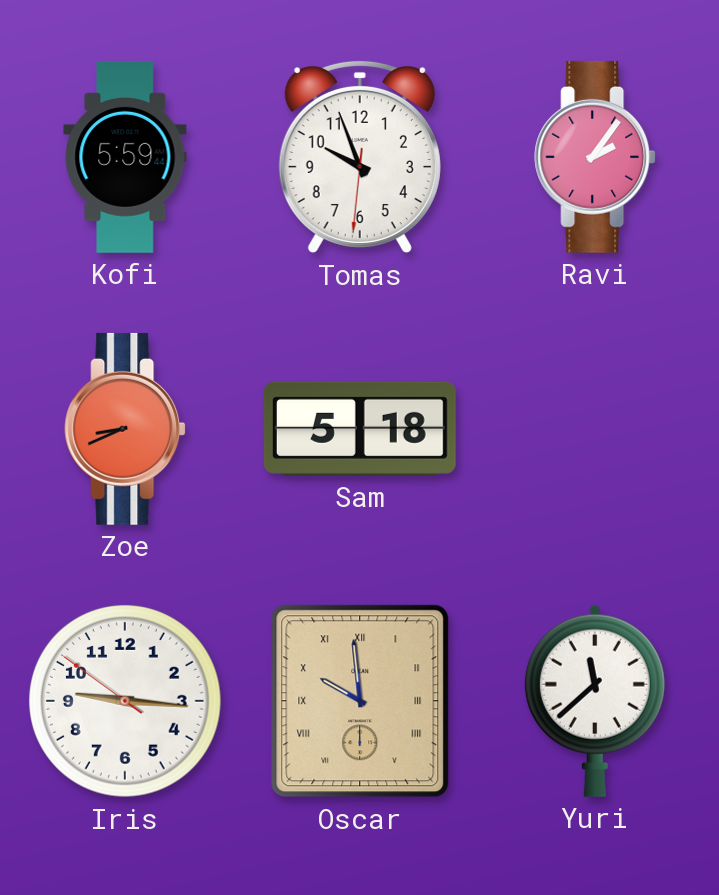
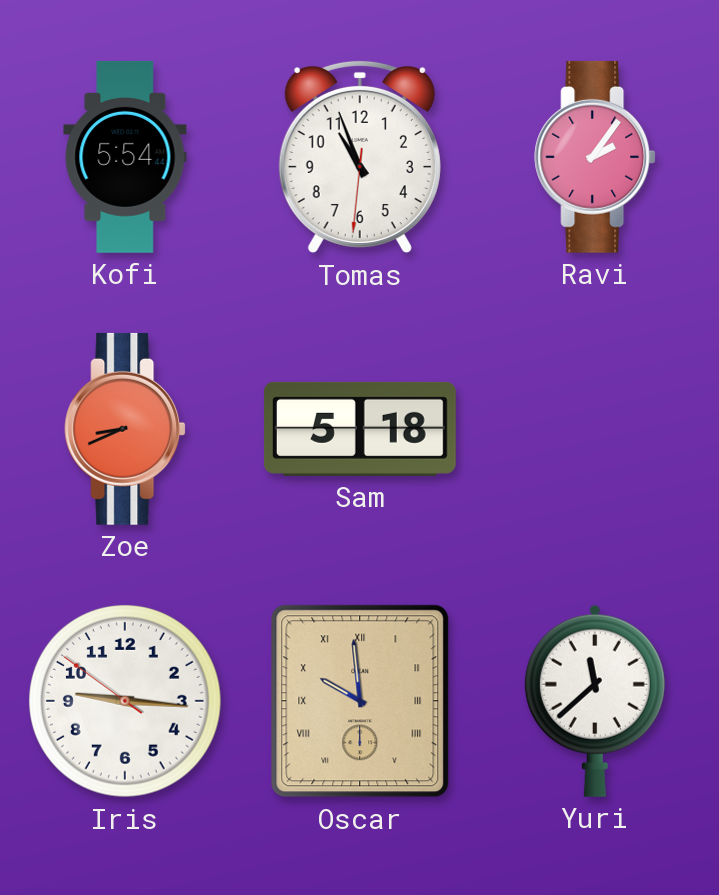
Kofi: 5:59 -> 5:54 (125, 157)
Tomas: 9:56 -> 10:56 (360, 157)
